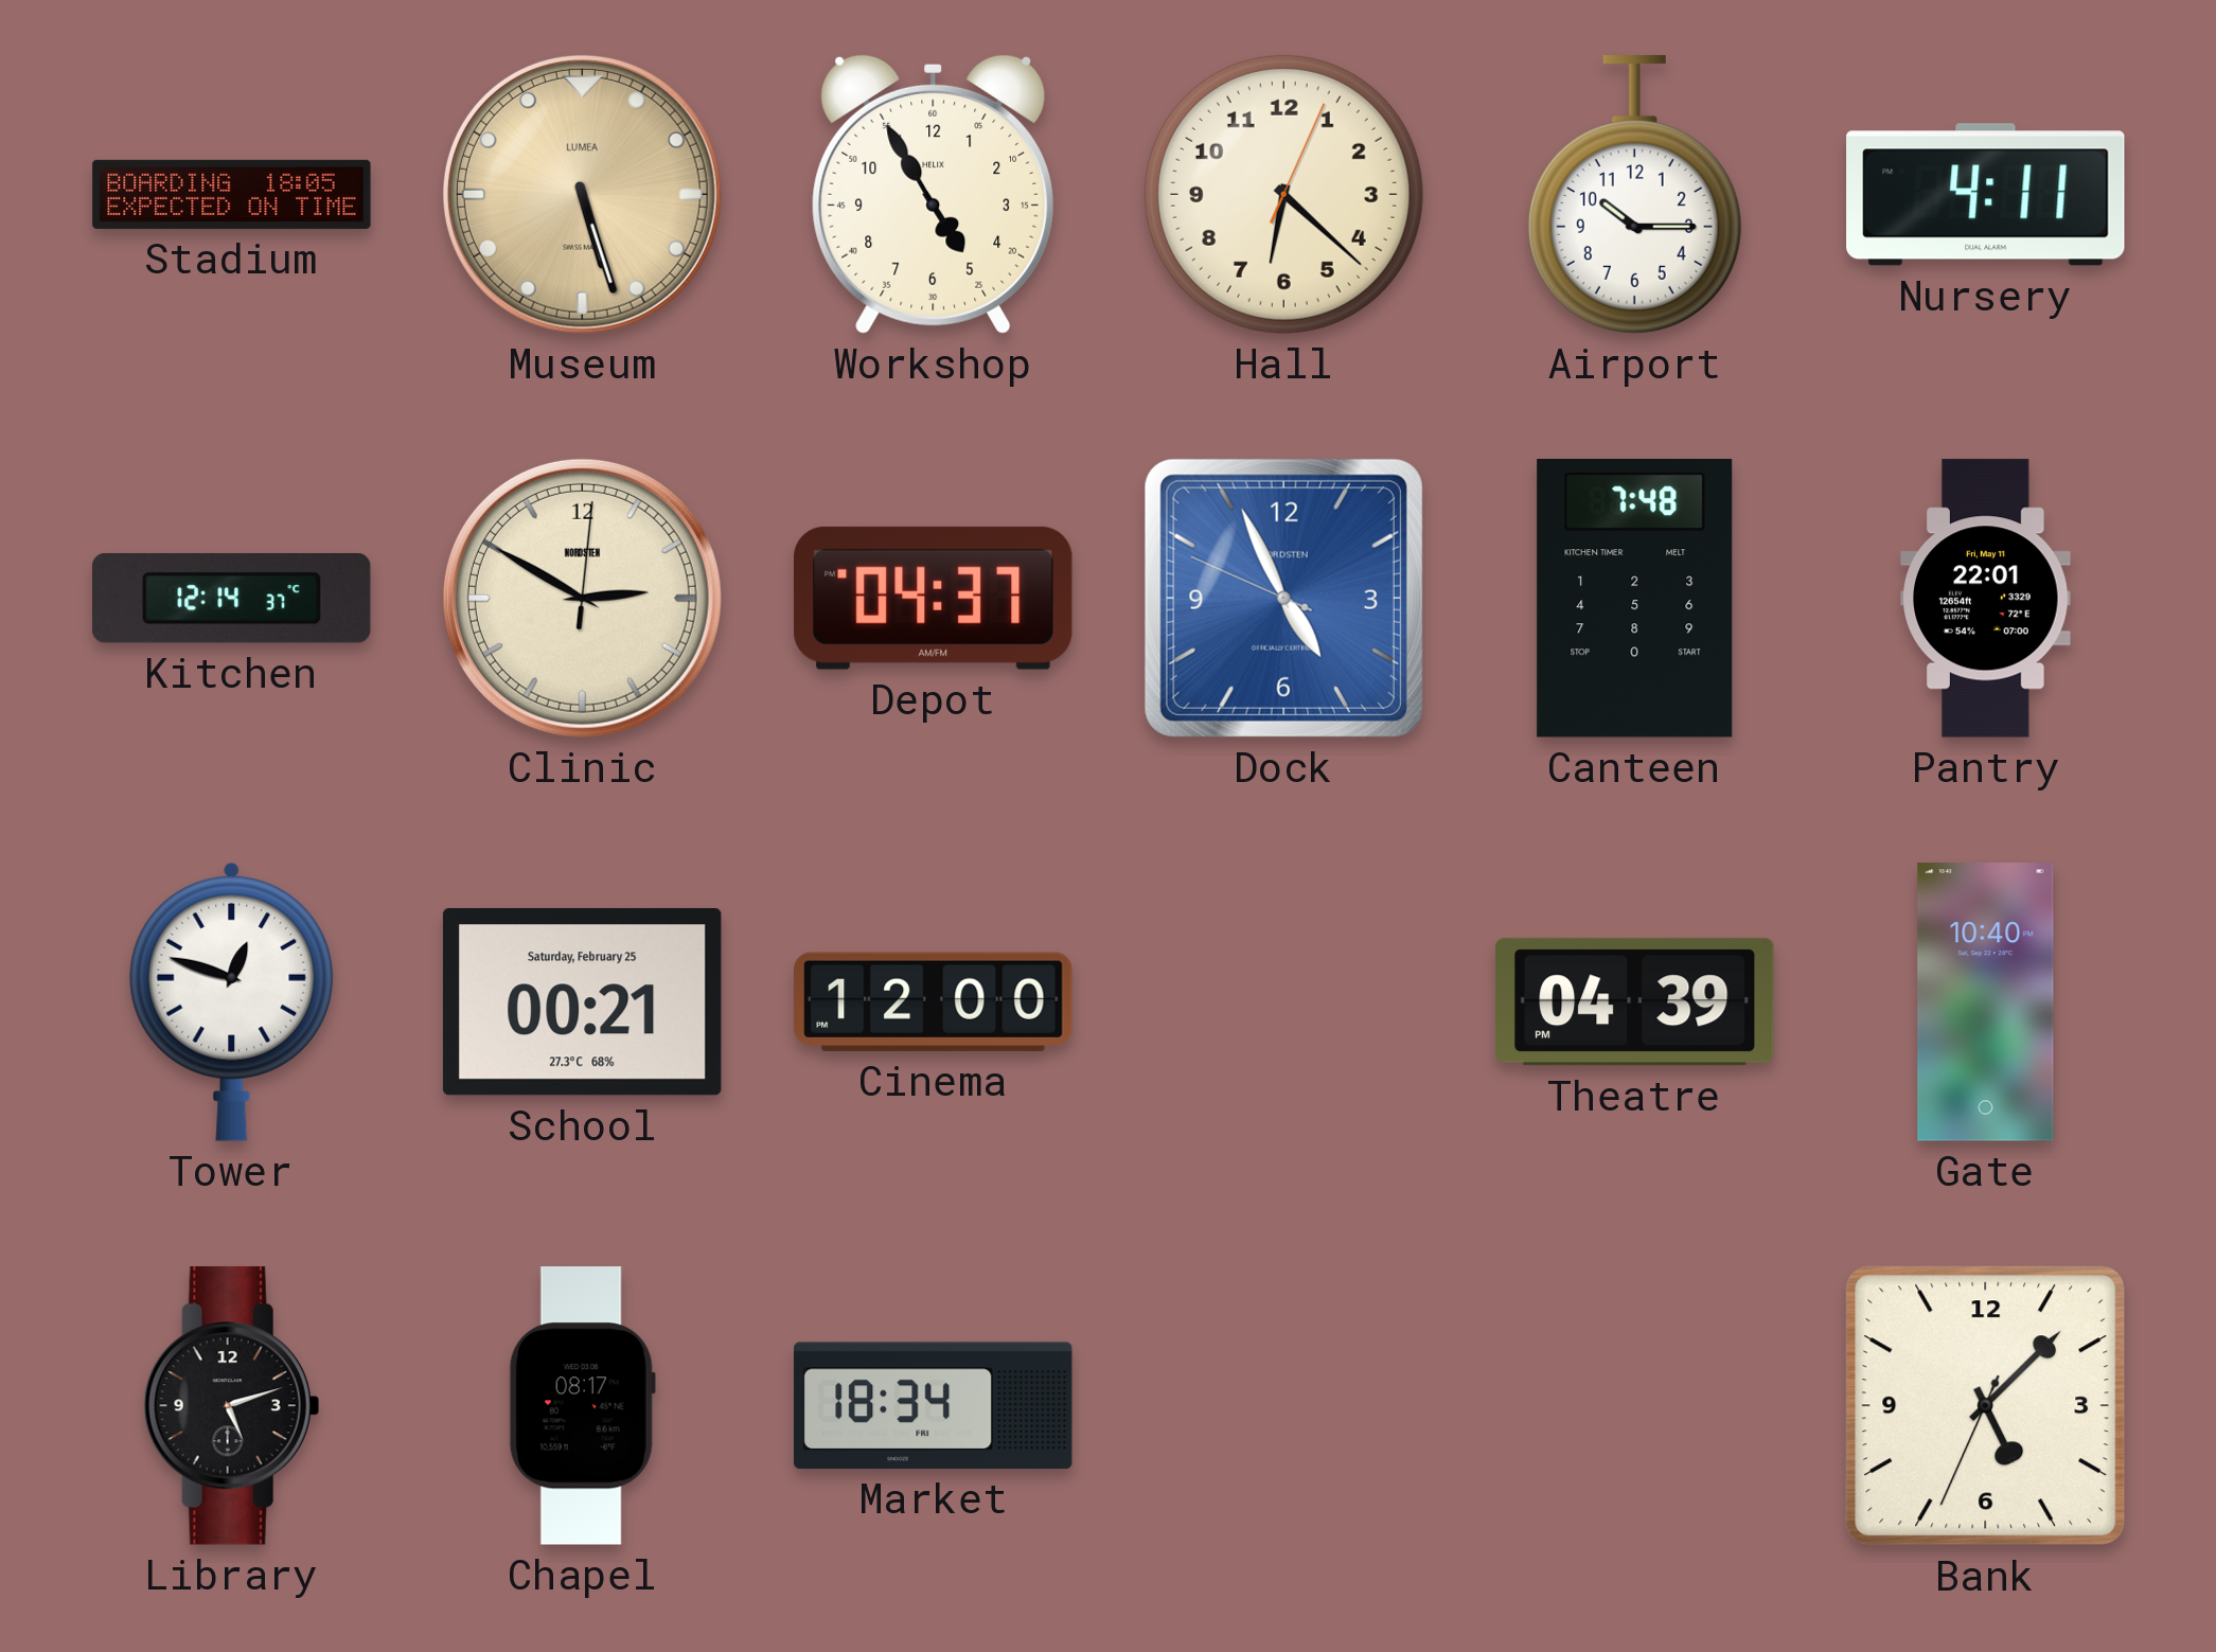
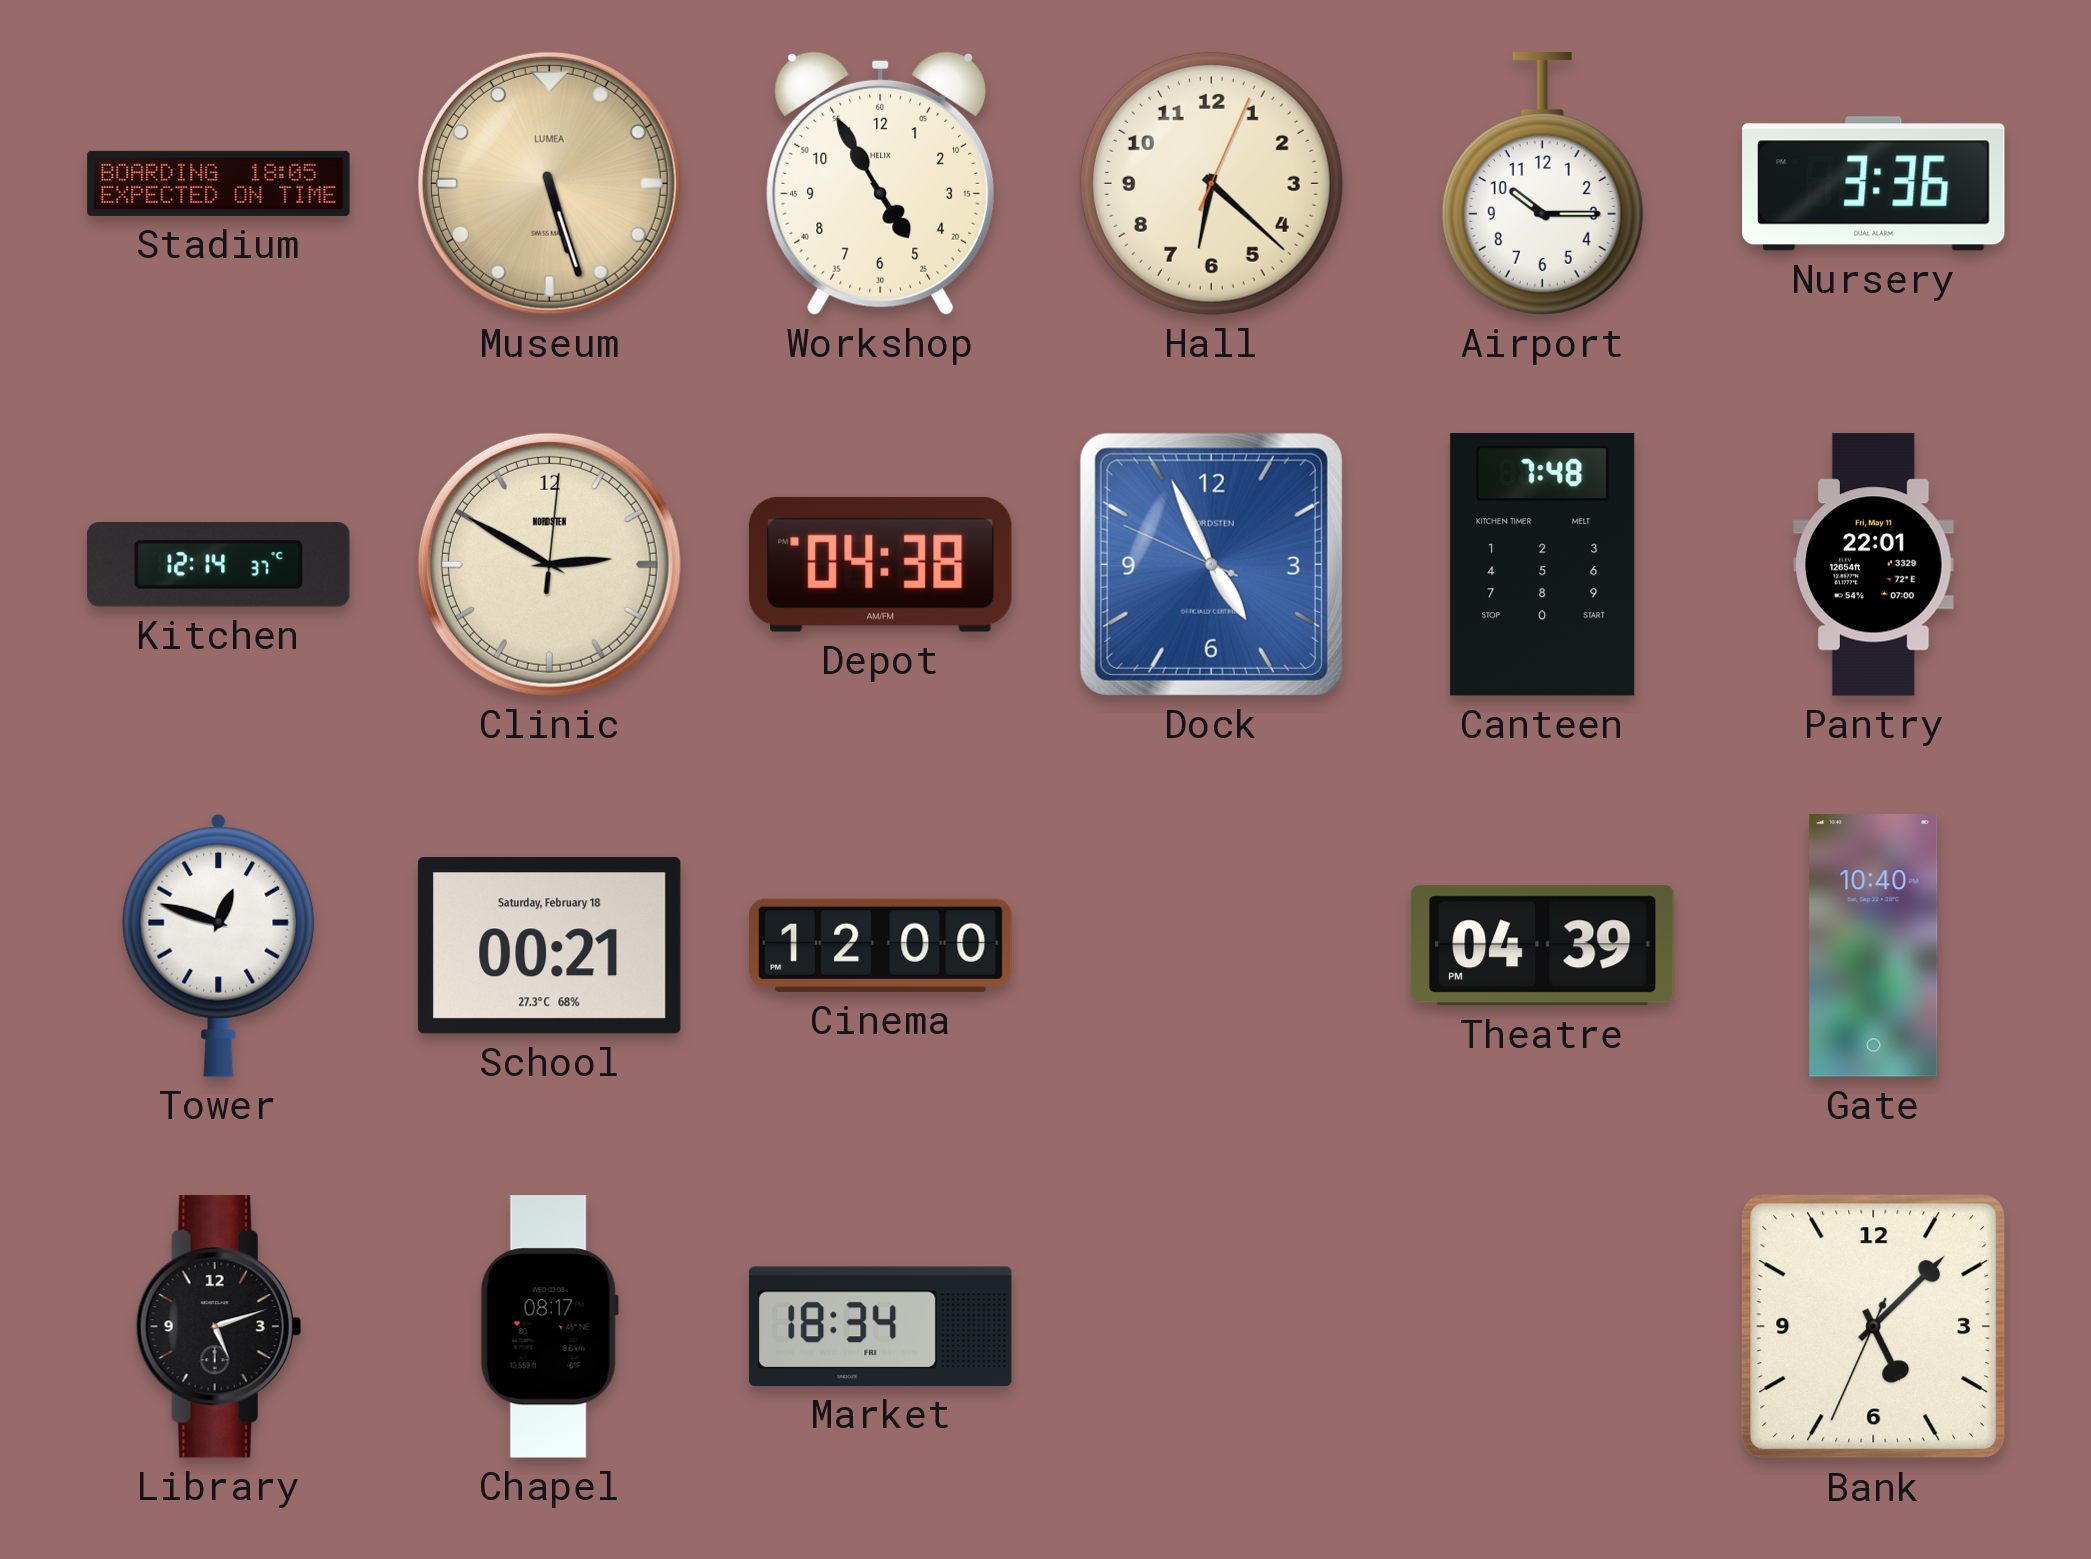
Nursery: 4:11 -> 3:36 (1874, 184)
Depot: 04:37 -> 04:38 (881, 564)
School date: Saturday, February 25 -> Saturday, February 18 (549, 946)
